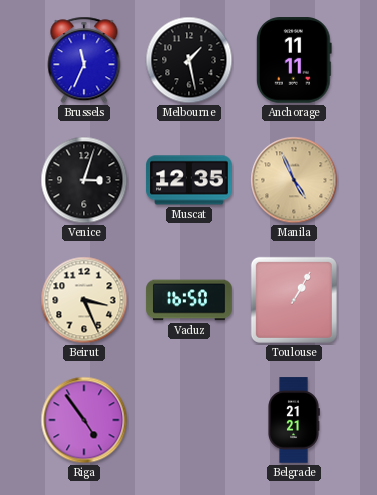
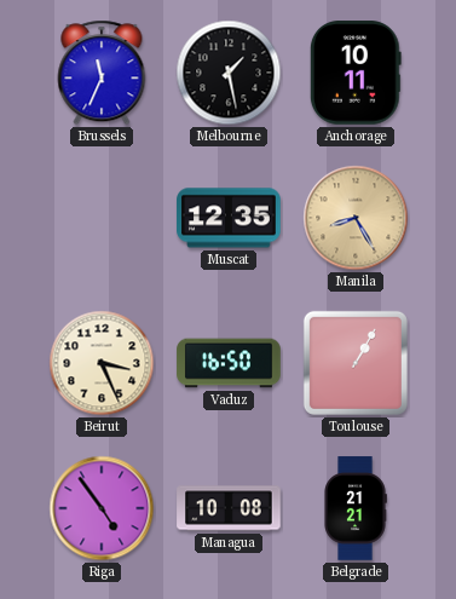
Anchorage: 11:11 -> 10:11 (356, 73)
Venice: 3:03 -> none (84, 180)
Manila: 4:56 -> 8:25 (356, 218)
Managua: none -> 10:08 (229, 508)
